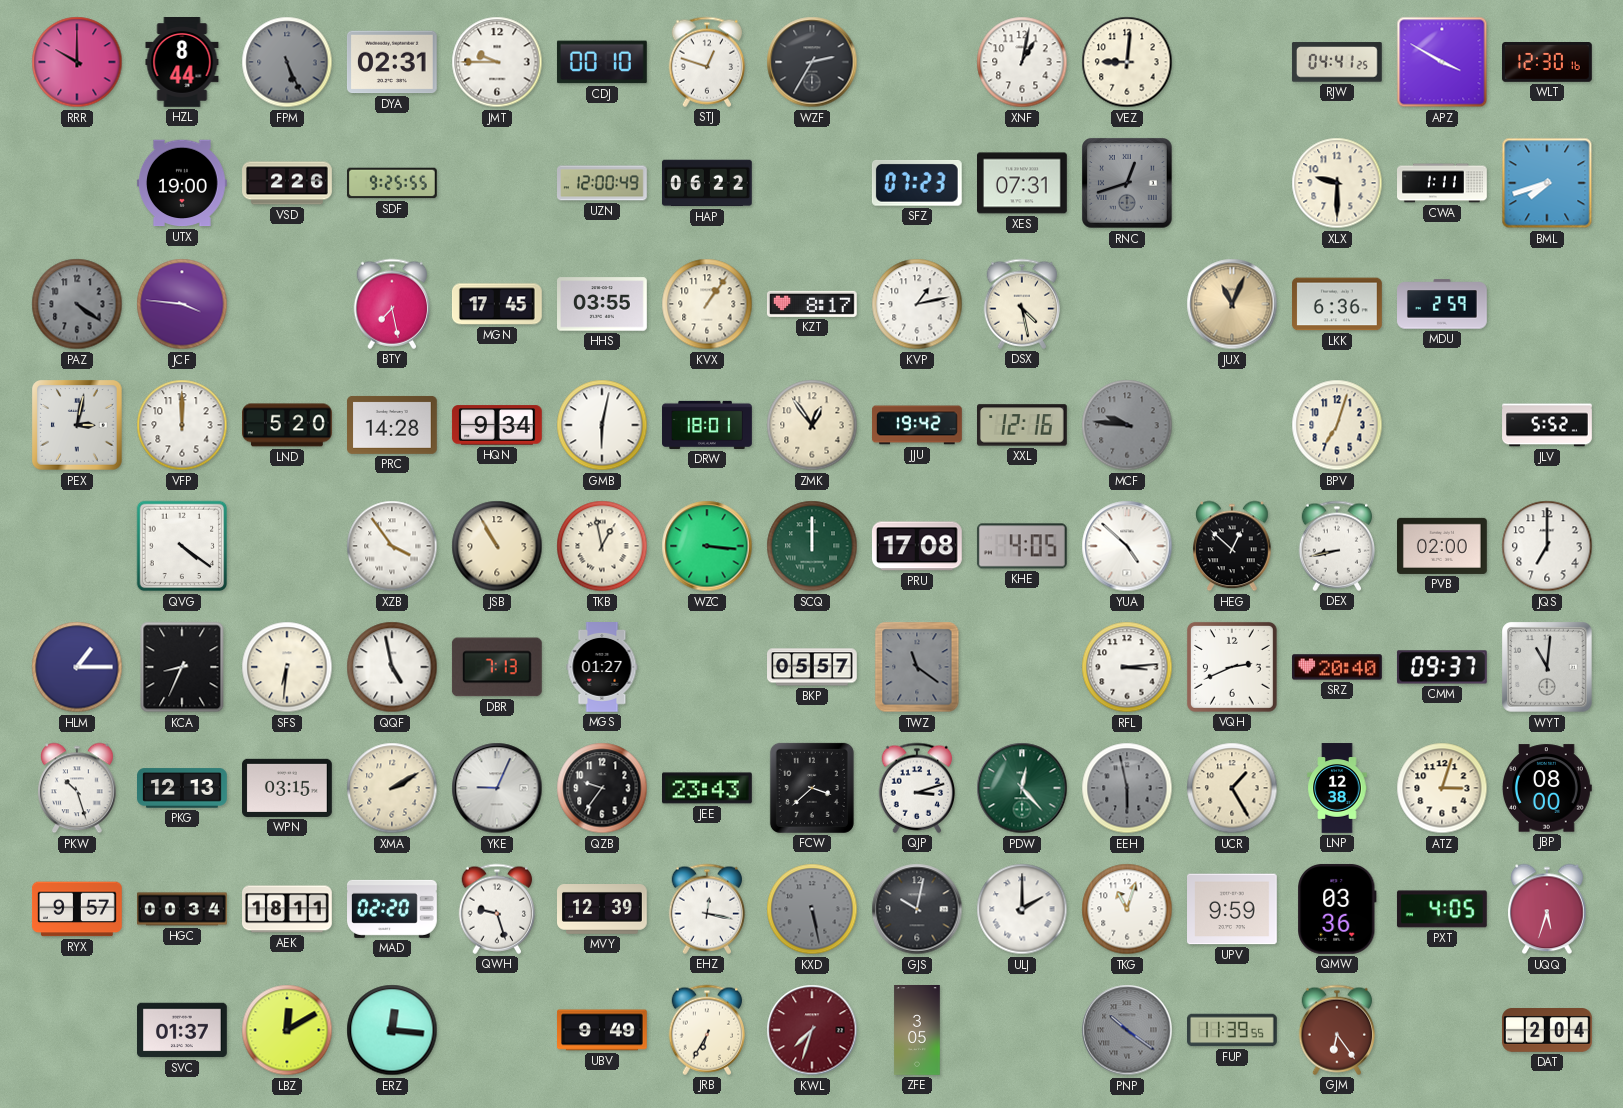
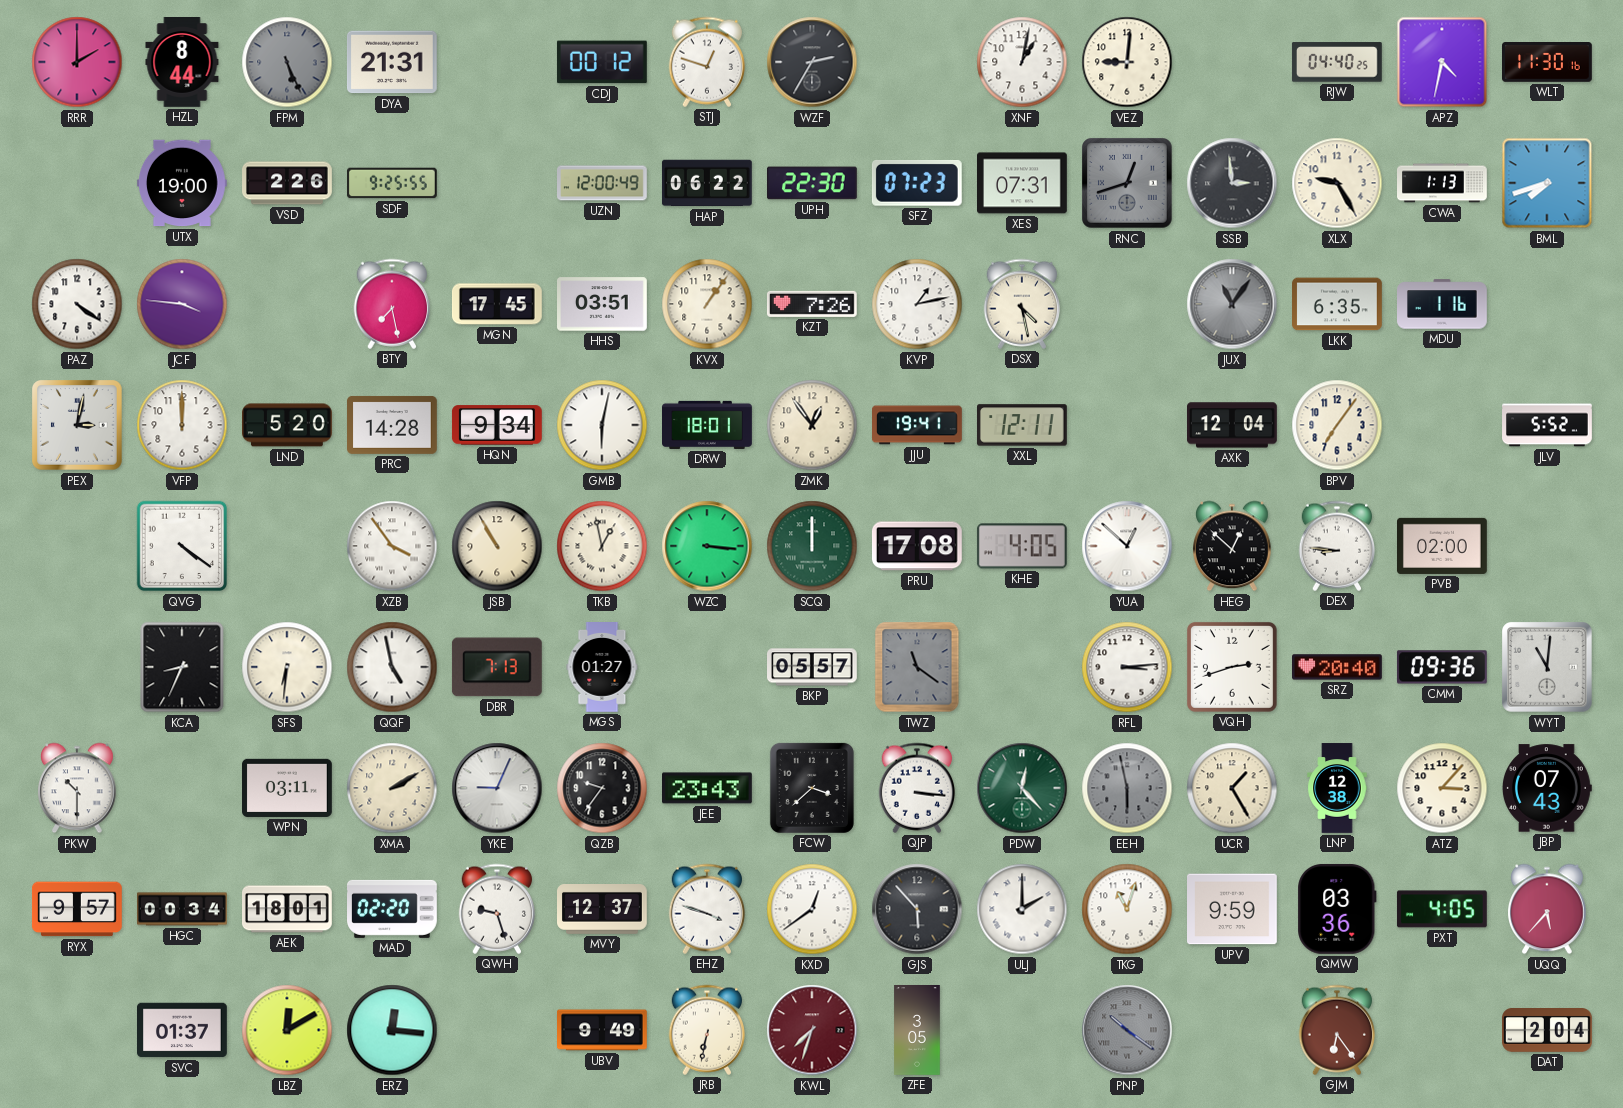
RRR: 10:00 -> 2:00 (77, 62)
DYA: 02:31 -> 21:31 (392, 62)
JMT: 9:45 -> none (497, 62)
CDJ: 00:10 -> 00:12 (602, 62)
RJW: 04:41 -> 04:40 (1337, 62)
APZ: 3:50 -> 4:32 (1442, 62)
WLT: 12:30 -> 11:30 (1548, 63)
UPH: none -> 22:30 (813, 183)
SSB: none -> 2:59 (1232, 183)
XLX: 9:30 -> 9:25 (1337, 183)
CWA: 1:11 -> 1:13 (1443, 183)
PAZ dial: grey -> white (77, 304)
HHS: 03:55 -> 03:51 (603, 304)
KZT: 8:17 -> 7:26 (812, 304)
JUX: 11:04 -> 11:06 (1232, 304)
JUX dial: champagne -> grey (1232, 304)
LKK: 6:36 -> 6:35 (1338, 304)
MDU: 2:59 -> 1:16 (1443, 304)
JJU: 19:42 -> 19:41 (918, 425)
XXL: 12:16 -> 12:11 (1023, 425)
MCF: 9:46 -> none (1127, 425)
AXK: none -> 12:04 (1233, 425)
BPV: 7:03 -> 7:06 (1337, 425)
YUA: 4:52 -> 12:52 (1127, 546)
DEX: 8:43 -> 8:46 (1337, 546)
JQS: 7:00 -> none (1547, 546)
HLM: 1:15 -> none (77, 667)
VQH: 2:41 -> 2:42 (1232, 667)
CMM: 09:37 -> 09:36 (1442, 667)
PKW: 10:27 -> 10:30 (77, 788)
PKG: 12:13 -> none (183, 788)
WPN: 03:15 -> 03:11 (288, 788)
QJP: 3:12 -> 3:16 (917, 788)
ATZ: 3:03 -> 3:07 (1442, 788)
JBP: 08:00 -> 07:43 (1547, 788)
AEK: 18:11 -> 18:01 (288, 909)
MVY: 12:39 -> 12:37 (603, 910)
EHZ: 12:17 -> 3:48 (707, 909)
KXD: 5:28 -> 12:39 (812, 909)
KXD dial: grey -> white (812, 909)
GJS: 10:02 -> 5:53 (917, 909)
UQQ: 5:33 -> 5:37 (1547, 909)
JRB: 6:35 -> 6:32 (707, 1030)
FUP: 11:39 -> none (1233, 1030)
